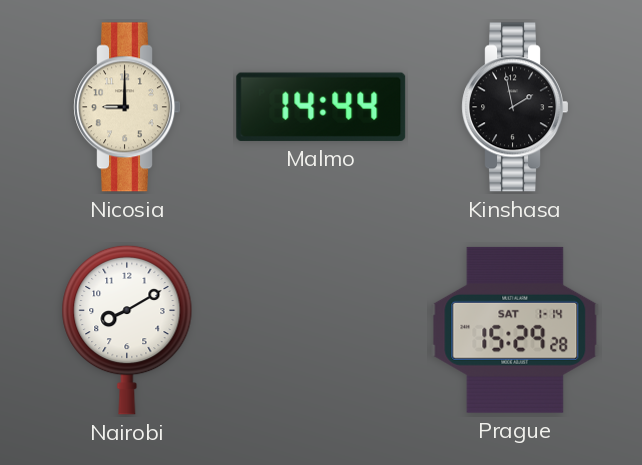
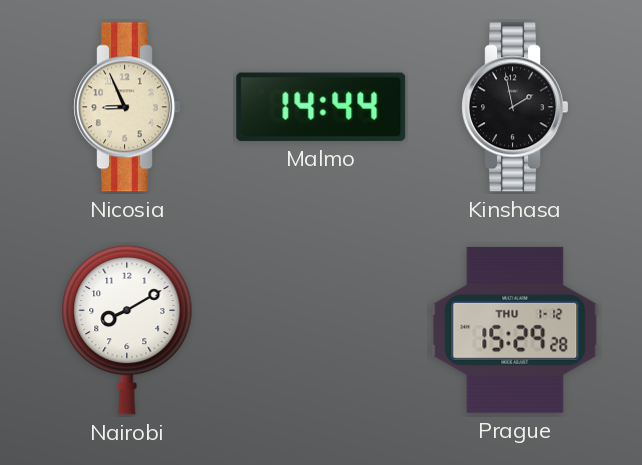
Nicosia: 9:00 -> 8:56 (126, 107)
Prague date: SAT 1-14 -> THU 1-12 (515, 330)
